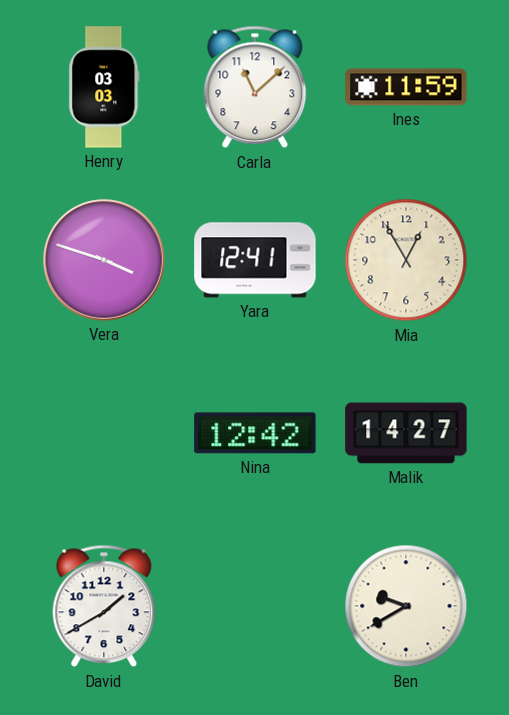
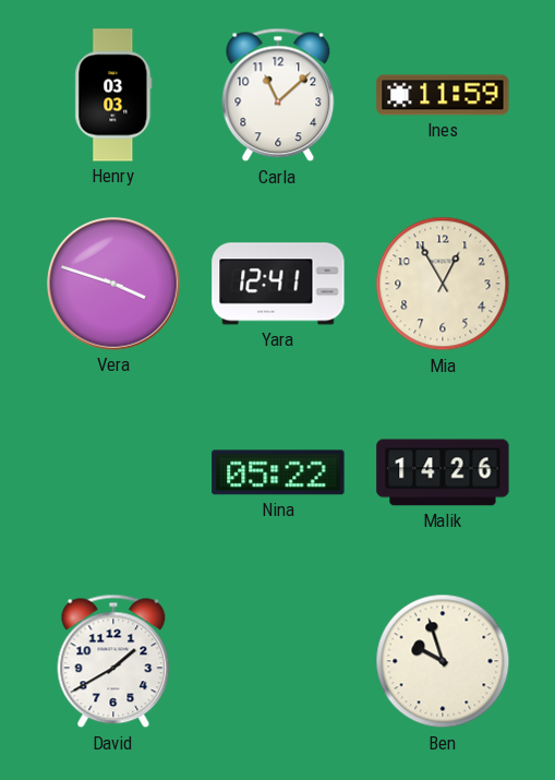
Nina: 12:42 -> 05:22 (278, 472)
Malik: 14:27 -> 14:26 (443, 472)
Ben: 9:40 -> 9:57 (443, 661)
